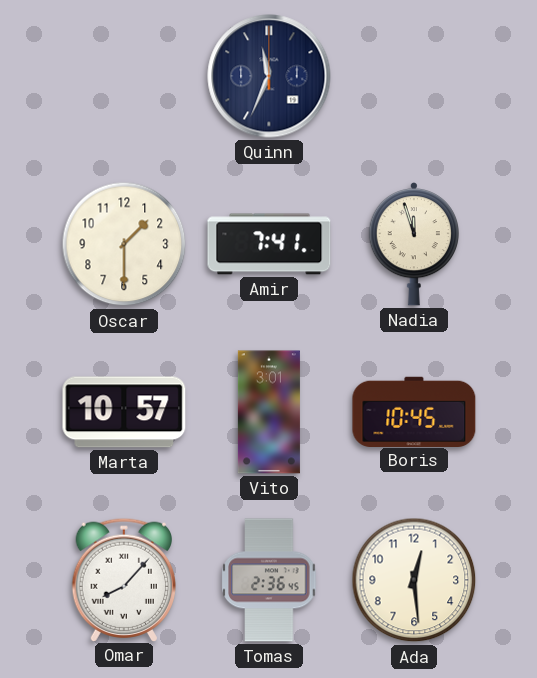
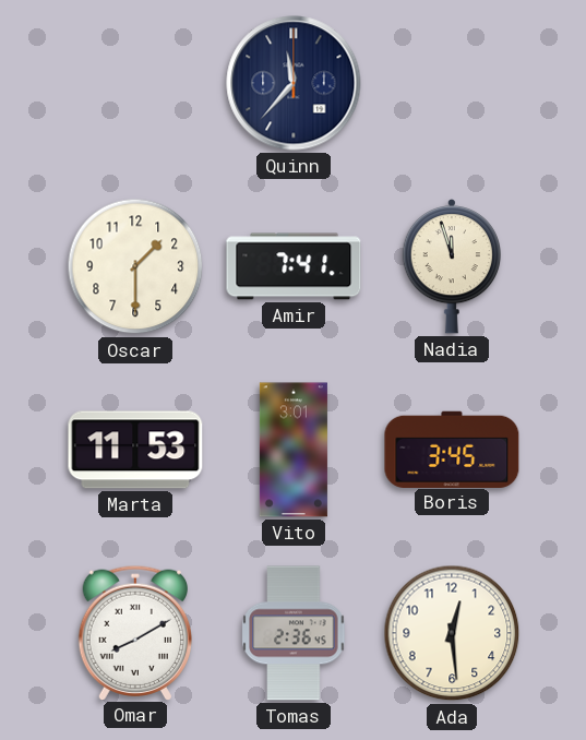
Quinn: 11:34 -> 11:37 (294, 83)
Marta: 10:57 -> 11:53 (135, 450)
Boris: 10:45 -> 3:45 (452, 449)
Omar: 8:07 -> 8:10 (134, 632)
